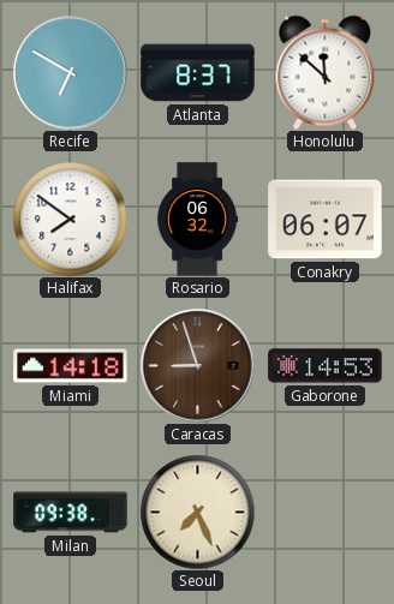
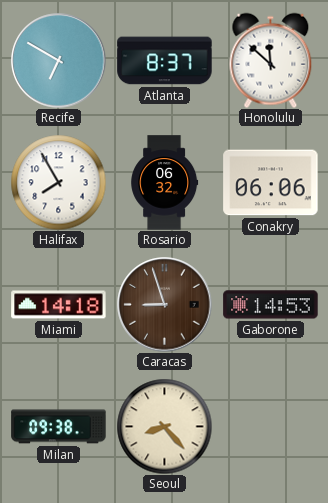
Halifax: 7:51 -> 7:55 (58, 182)
Conakry: 06:07 -> 06:06 (271, 183)
Seoul: 7:26 -> 8:23 (164, 426)
